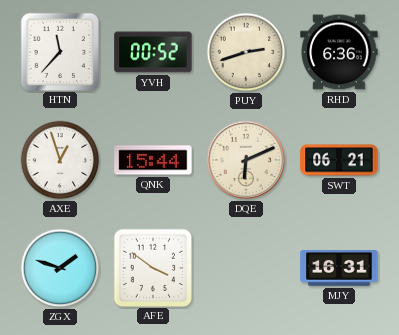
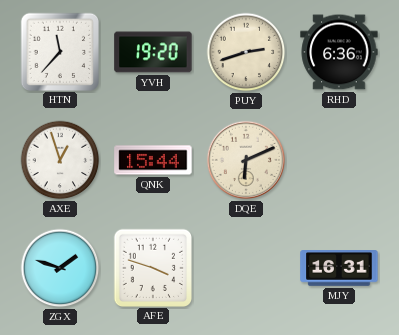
YVH: 00:52 -> 19:20 (153, 52)
SWT: 06:21 -> none (339, 160)
AFE: 3:51 -> 3:48 (152, 267)
